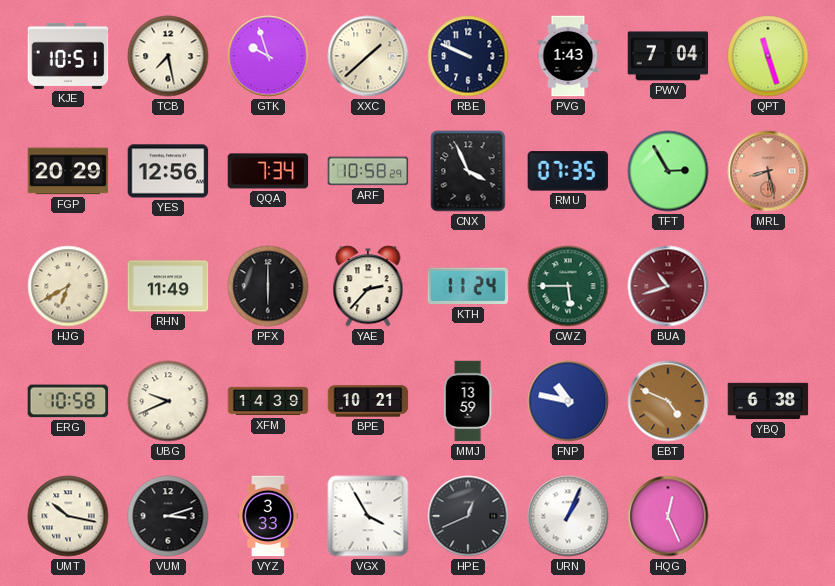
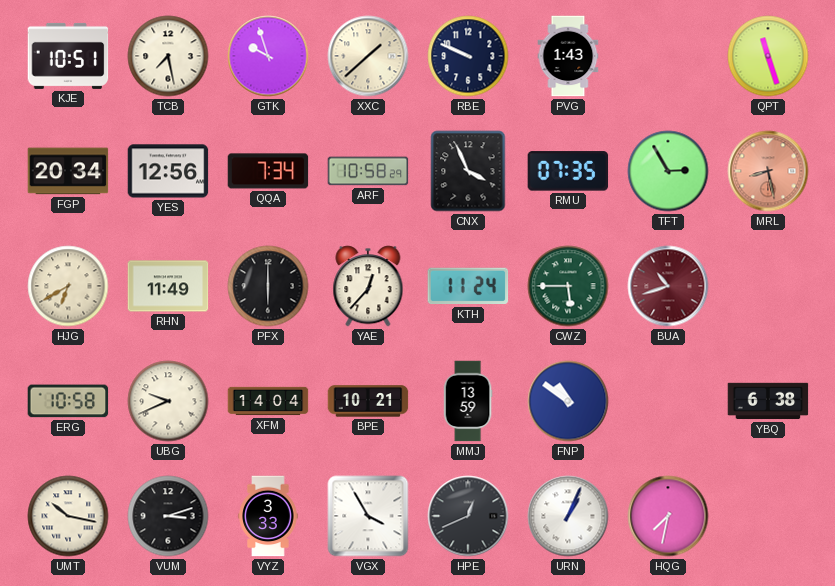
PWV: 7:04 -> none (668, 56)
FGP: 20:29 -> 20:34 (68, 171)
YAE: 2:37 -> 12:37 (368, 286)
XFM: 14:39 -> 14:04 (268, 401)
FNP: 10:47 -> 10:51 (568, 401)
EBT: 4:49 -> none (668, 401)
HQG: 12:26 -> 7:32 (668, 516)
